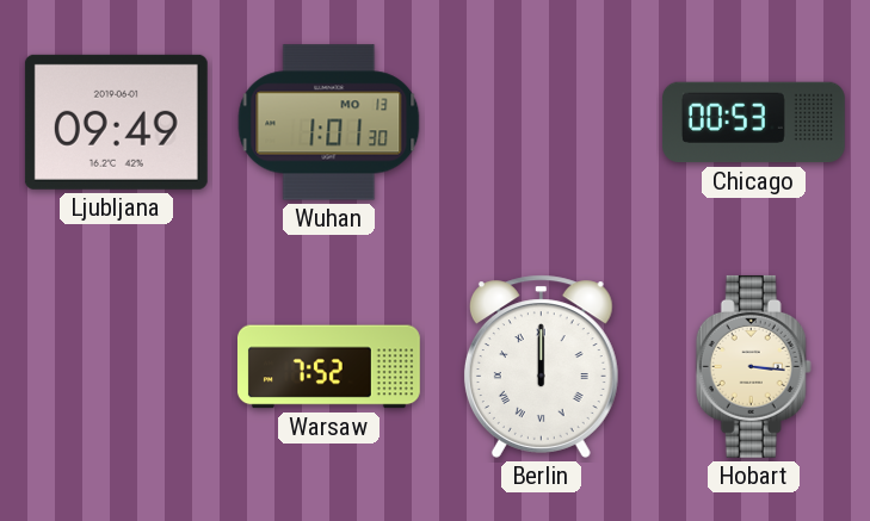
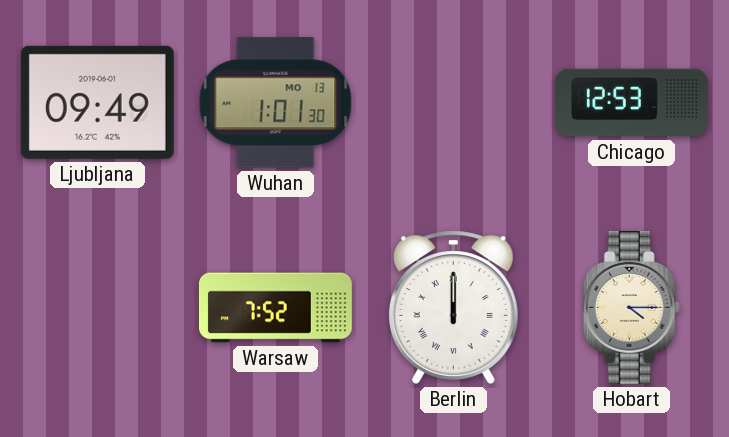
Chicago: 00:53 -> 12:53 (631, 103)
Hobart: 3:16 -> 4:15 (631, 307)
